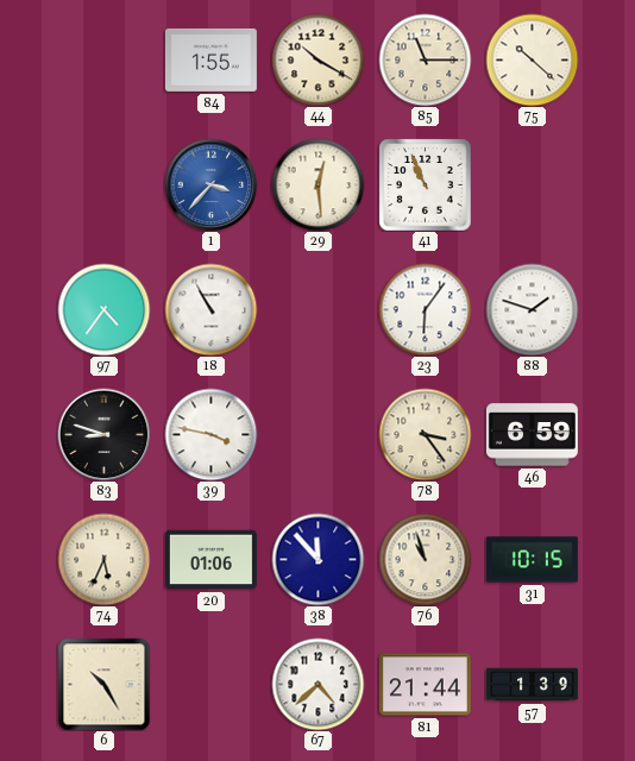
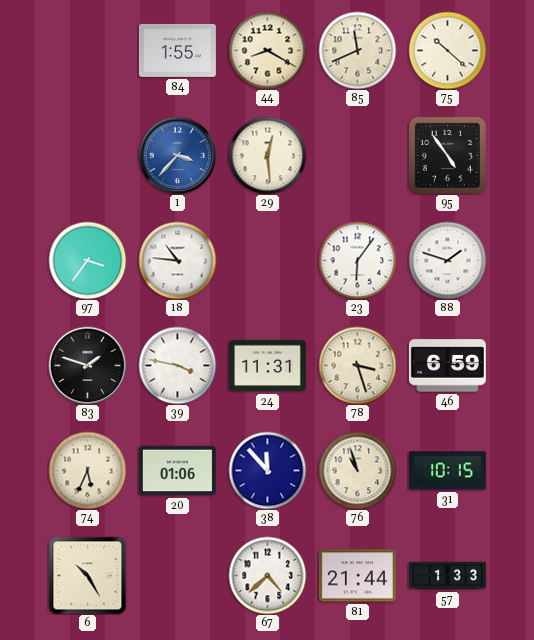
44: 10:20 -> 8:20 (267, 50)
85: 11:15 -> 11:41 (357, 50)
41: 10:56 -> none (425, 184)
95: none -> 4:54 (447, 155)
97: 4:36 -> 3:36 (87, 260)
18: 10:55 -> 10:46 (177, 260)
83: 8:48 -> 1:48 (87, 365)
24: none -> 11:31 (267, 366)
78: 3:24 -> 3:27 (357, 365)
57: 1:39 -> 1:33 (447, 576)
